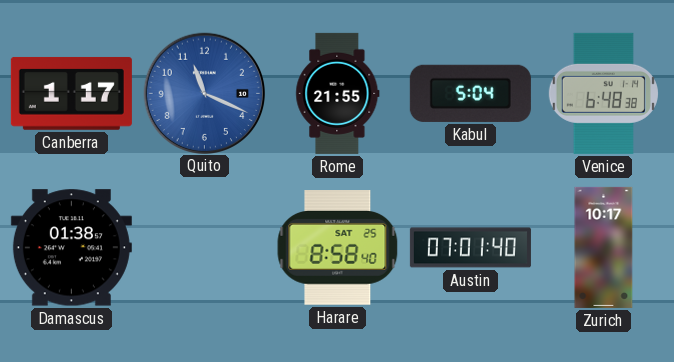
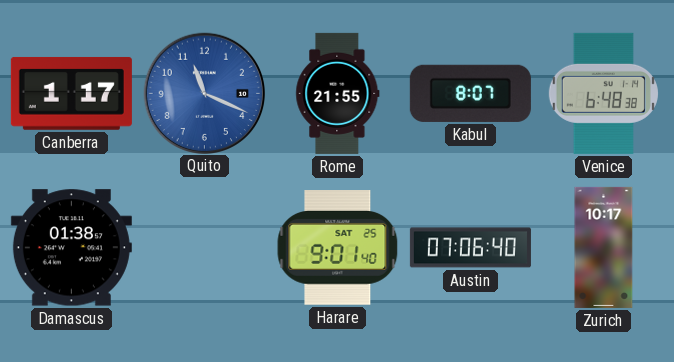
Kabul: 5:04 -> 8:07 (470, 93)
Harare: 8:58 -> 9:01 (338, 248)
Austin: 07:01 -> 07:06 (470, 248)
